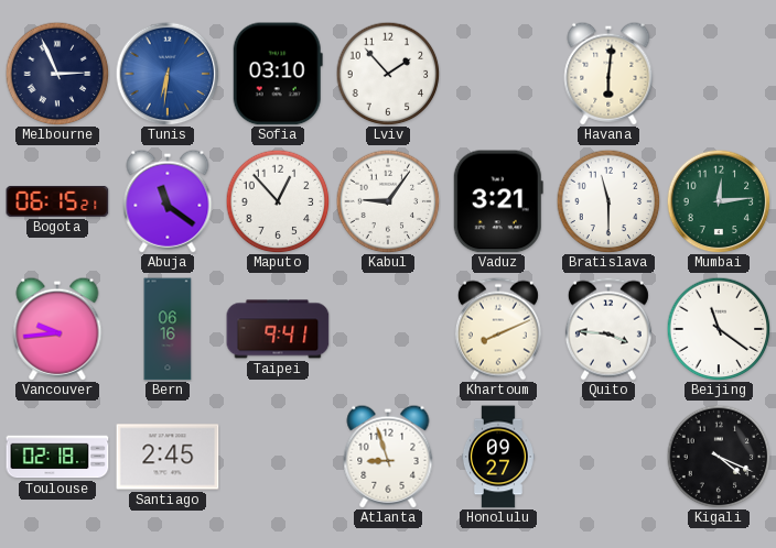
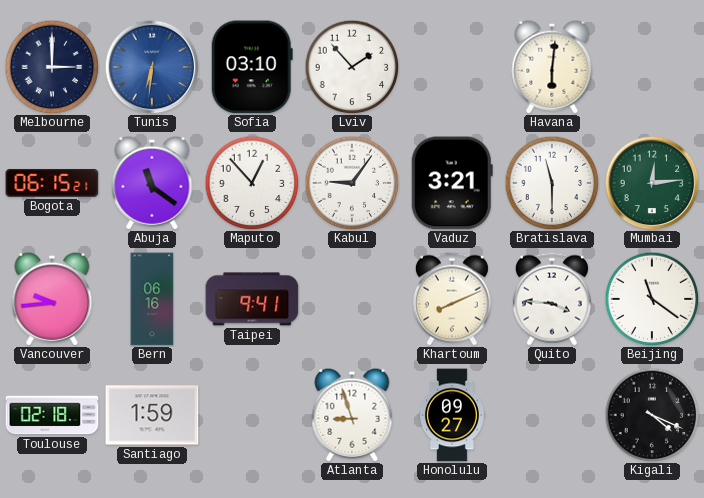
Melbourne: 2:56 -> 3:00 (52, 67)
Santiago: 2:45 -> 1:59 (152, 415)
